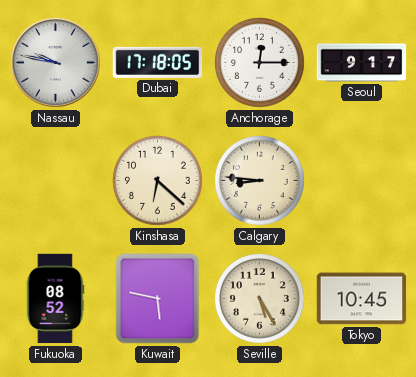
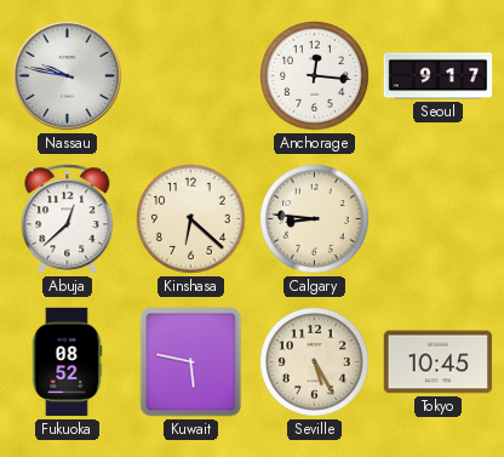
Dubai: 17:18 -> none (158, 62)
Anchorage: 12:15 -> 12:16 (315, 76)
Abuja: none -> 12:38 (68, 219)
